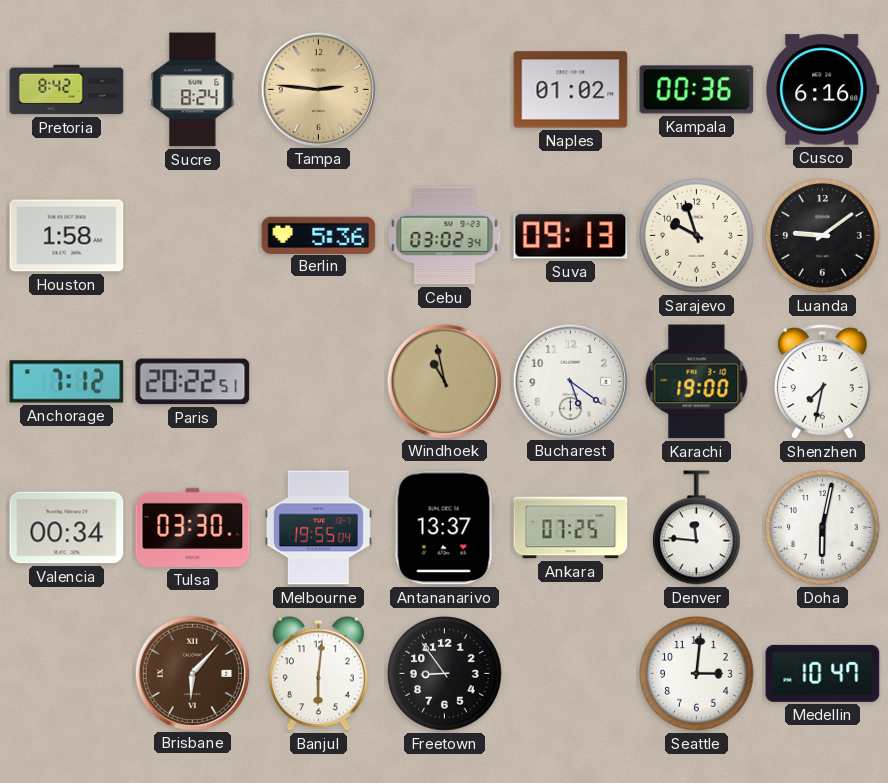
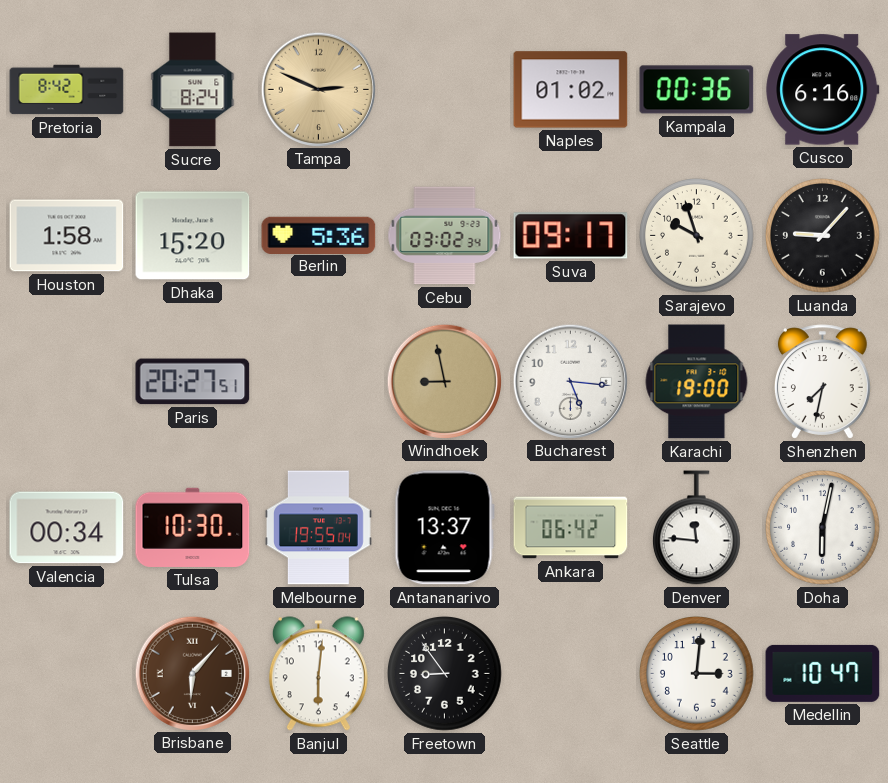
Tampa: 2:46 -> 2:49 (318, 89)
Dhaka: none -> 15:20 (193, 236)
Suva: 09:13 -> 09:17 (571, 236)
Luanda: 9:09 -> 9:07 (823, 236)
Anchorage: 7:12 -> none (67, 382)
Paris: 20:22 -> 20:27 (193, 382)
Windhoek: 10:58 -> 8:58 (444, 381)
Bucharest: 5:21 -> 5:16 (570, 381)
Tulsa: 03:30 -> 10:30 (193, 527)
Ankara: 07:25 -> 06:42 (571, 528)
